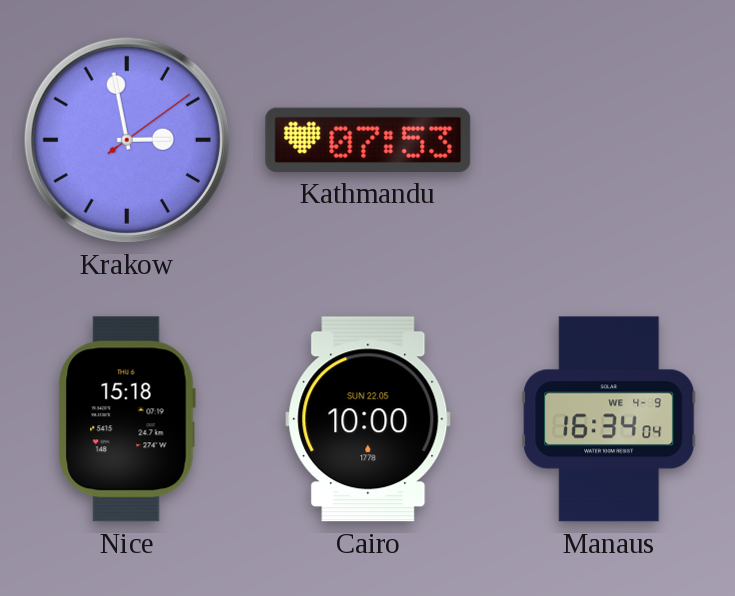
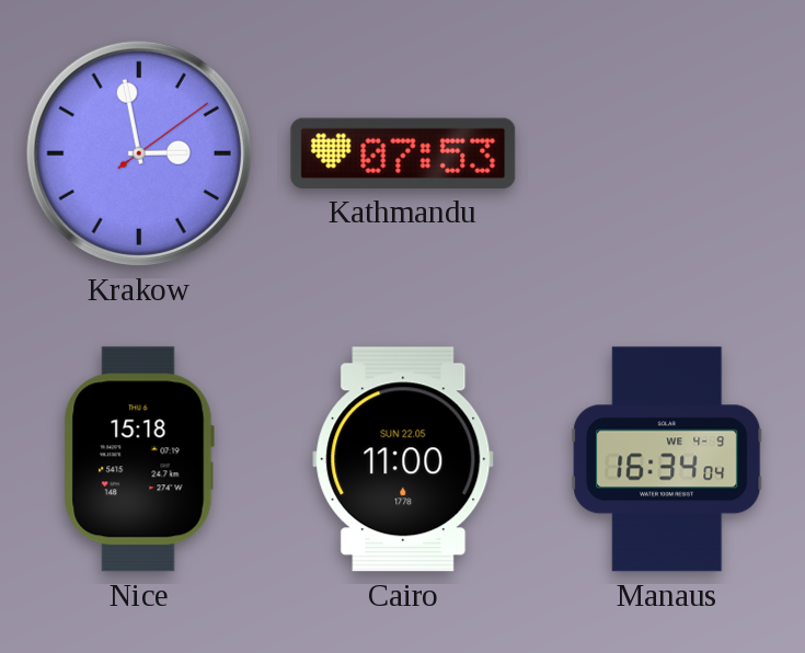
Cairo: 10:00 -> 11:00 (403, 459)
